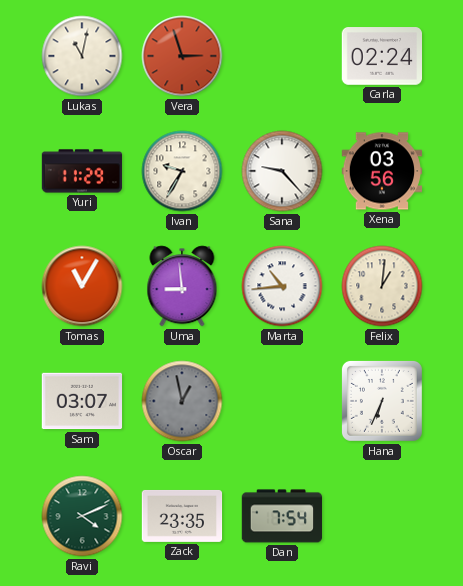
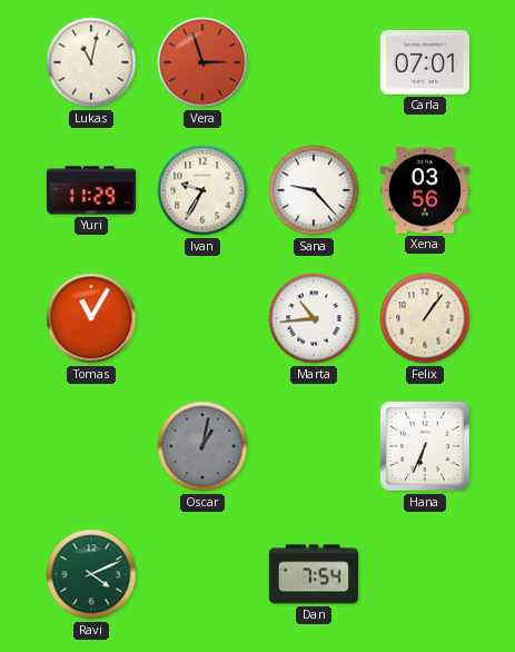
Carla: 02:24 -> 07:01 (425, 62)
Uma: 8:59 -> none (182, 286)
Felix: 1:01 -> 1:06 (425, 318)
Sam: 03:07 -> none (82, 401)
Oscar: 12:58 -> 1:02 (202, 446)
Zack: 23:35 -> none (182, 516)
